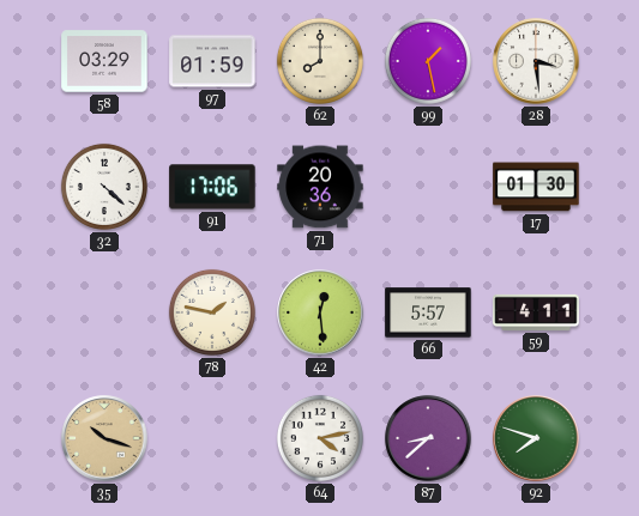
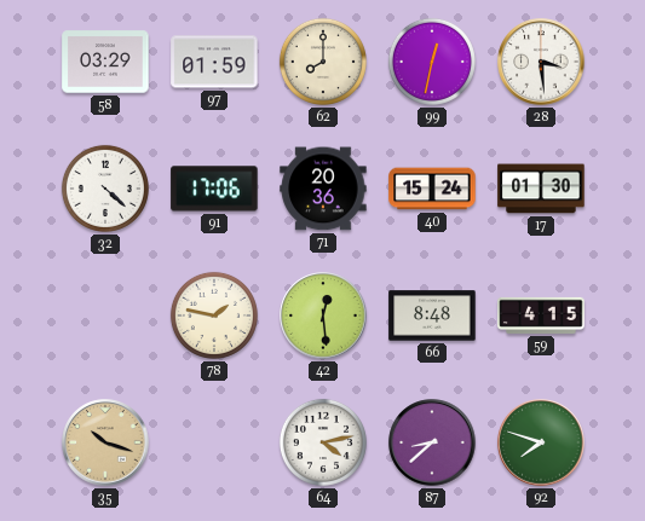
99: 1:28 -> 12:32 (432, 62)
40: none -> 15:24 (432, 189)
66: 5:57 -> 8:48 (432, 316)
59: 4:11 -> 4:15 (541, 316)
